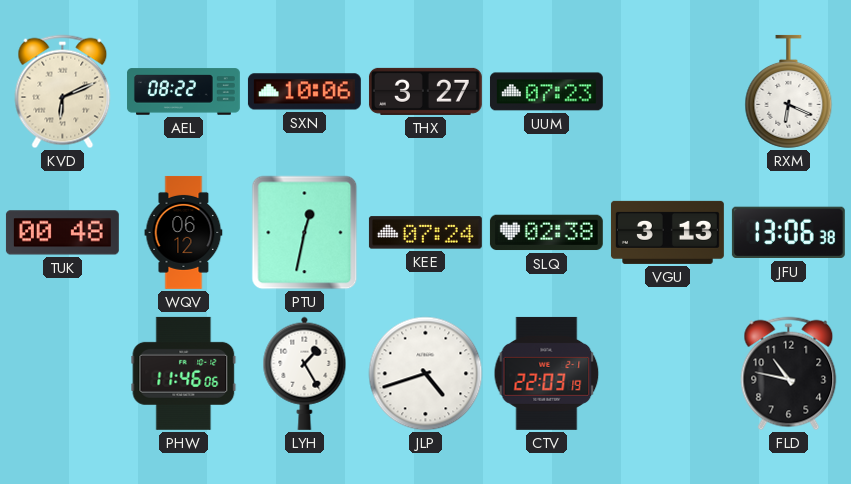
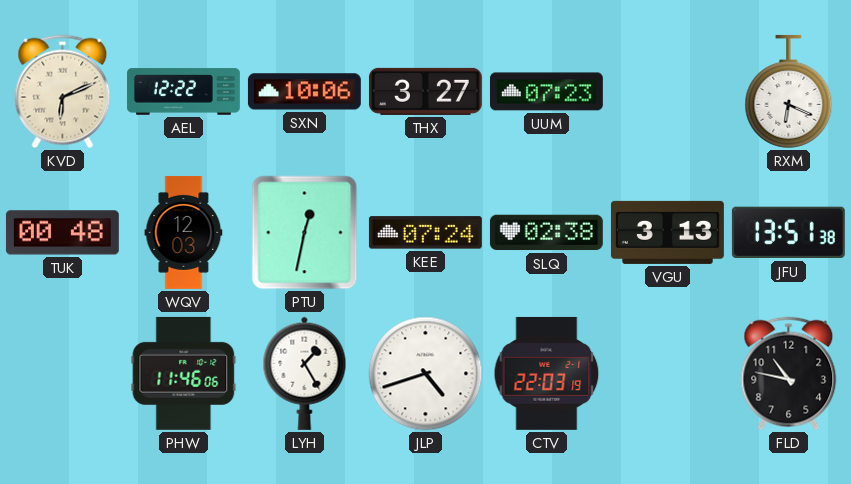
AEL: 08:22 -> 12:22 (184, 92)
WQV: 06:12 -> 12:03 (184, 232)
JFU: 13:06 -> 13:51 (788, 233)
